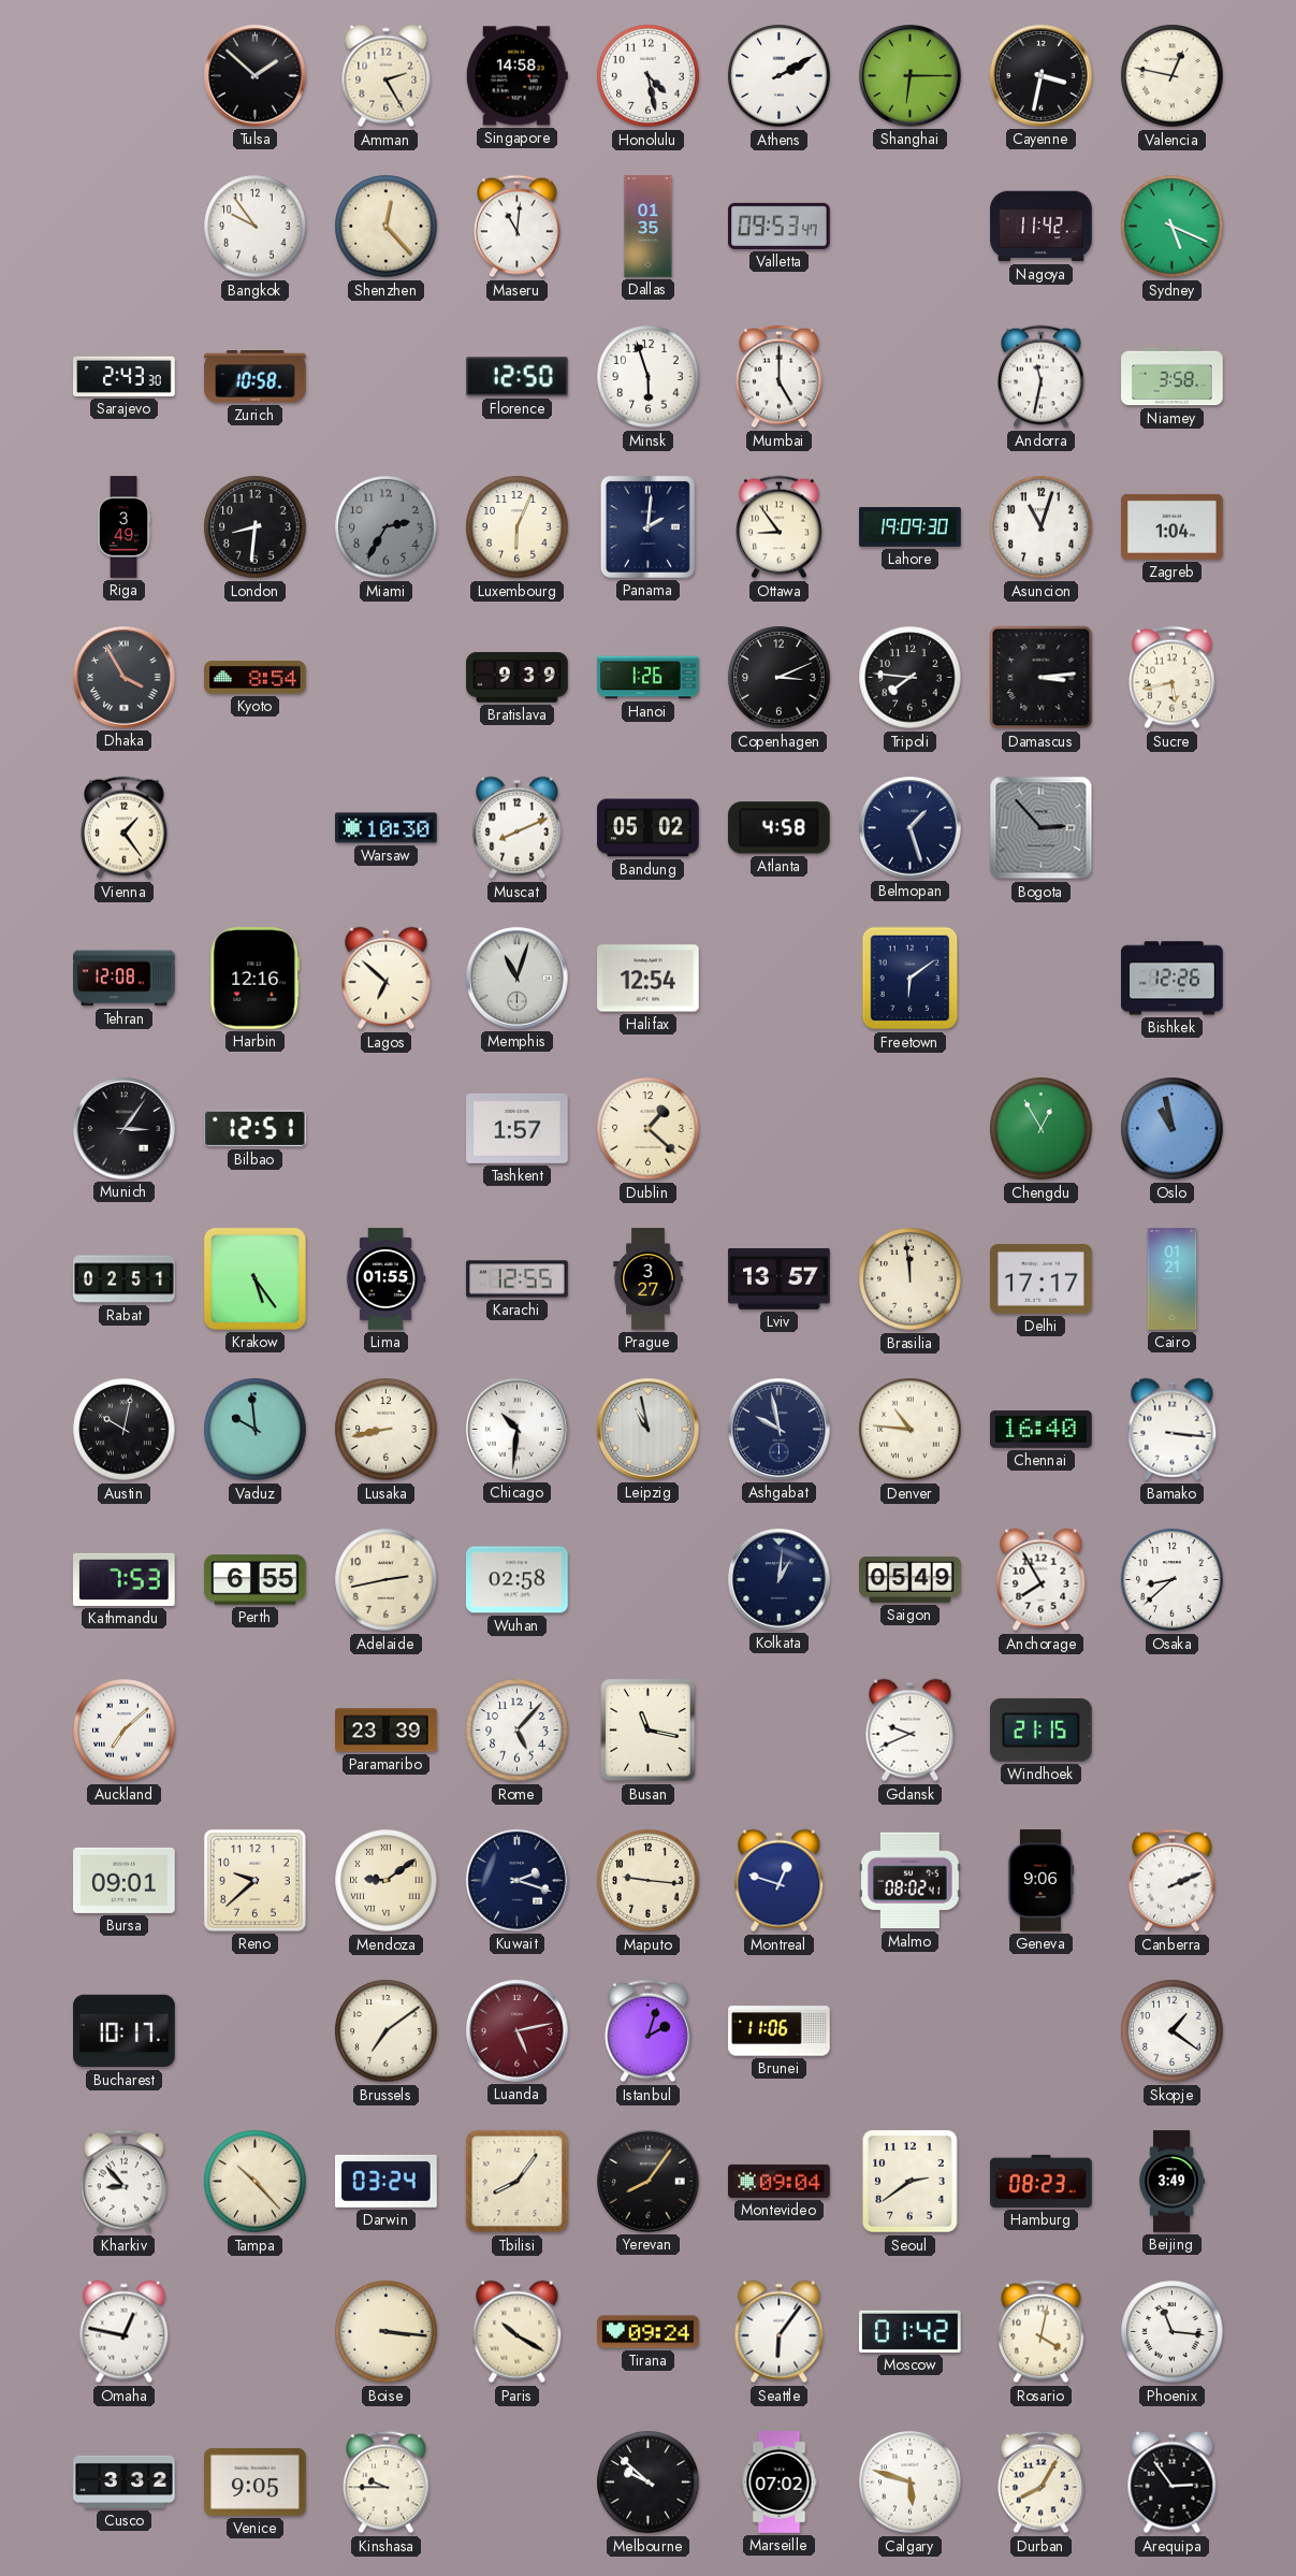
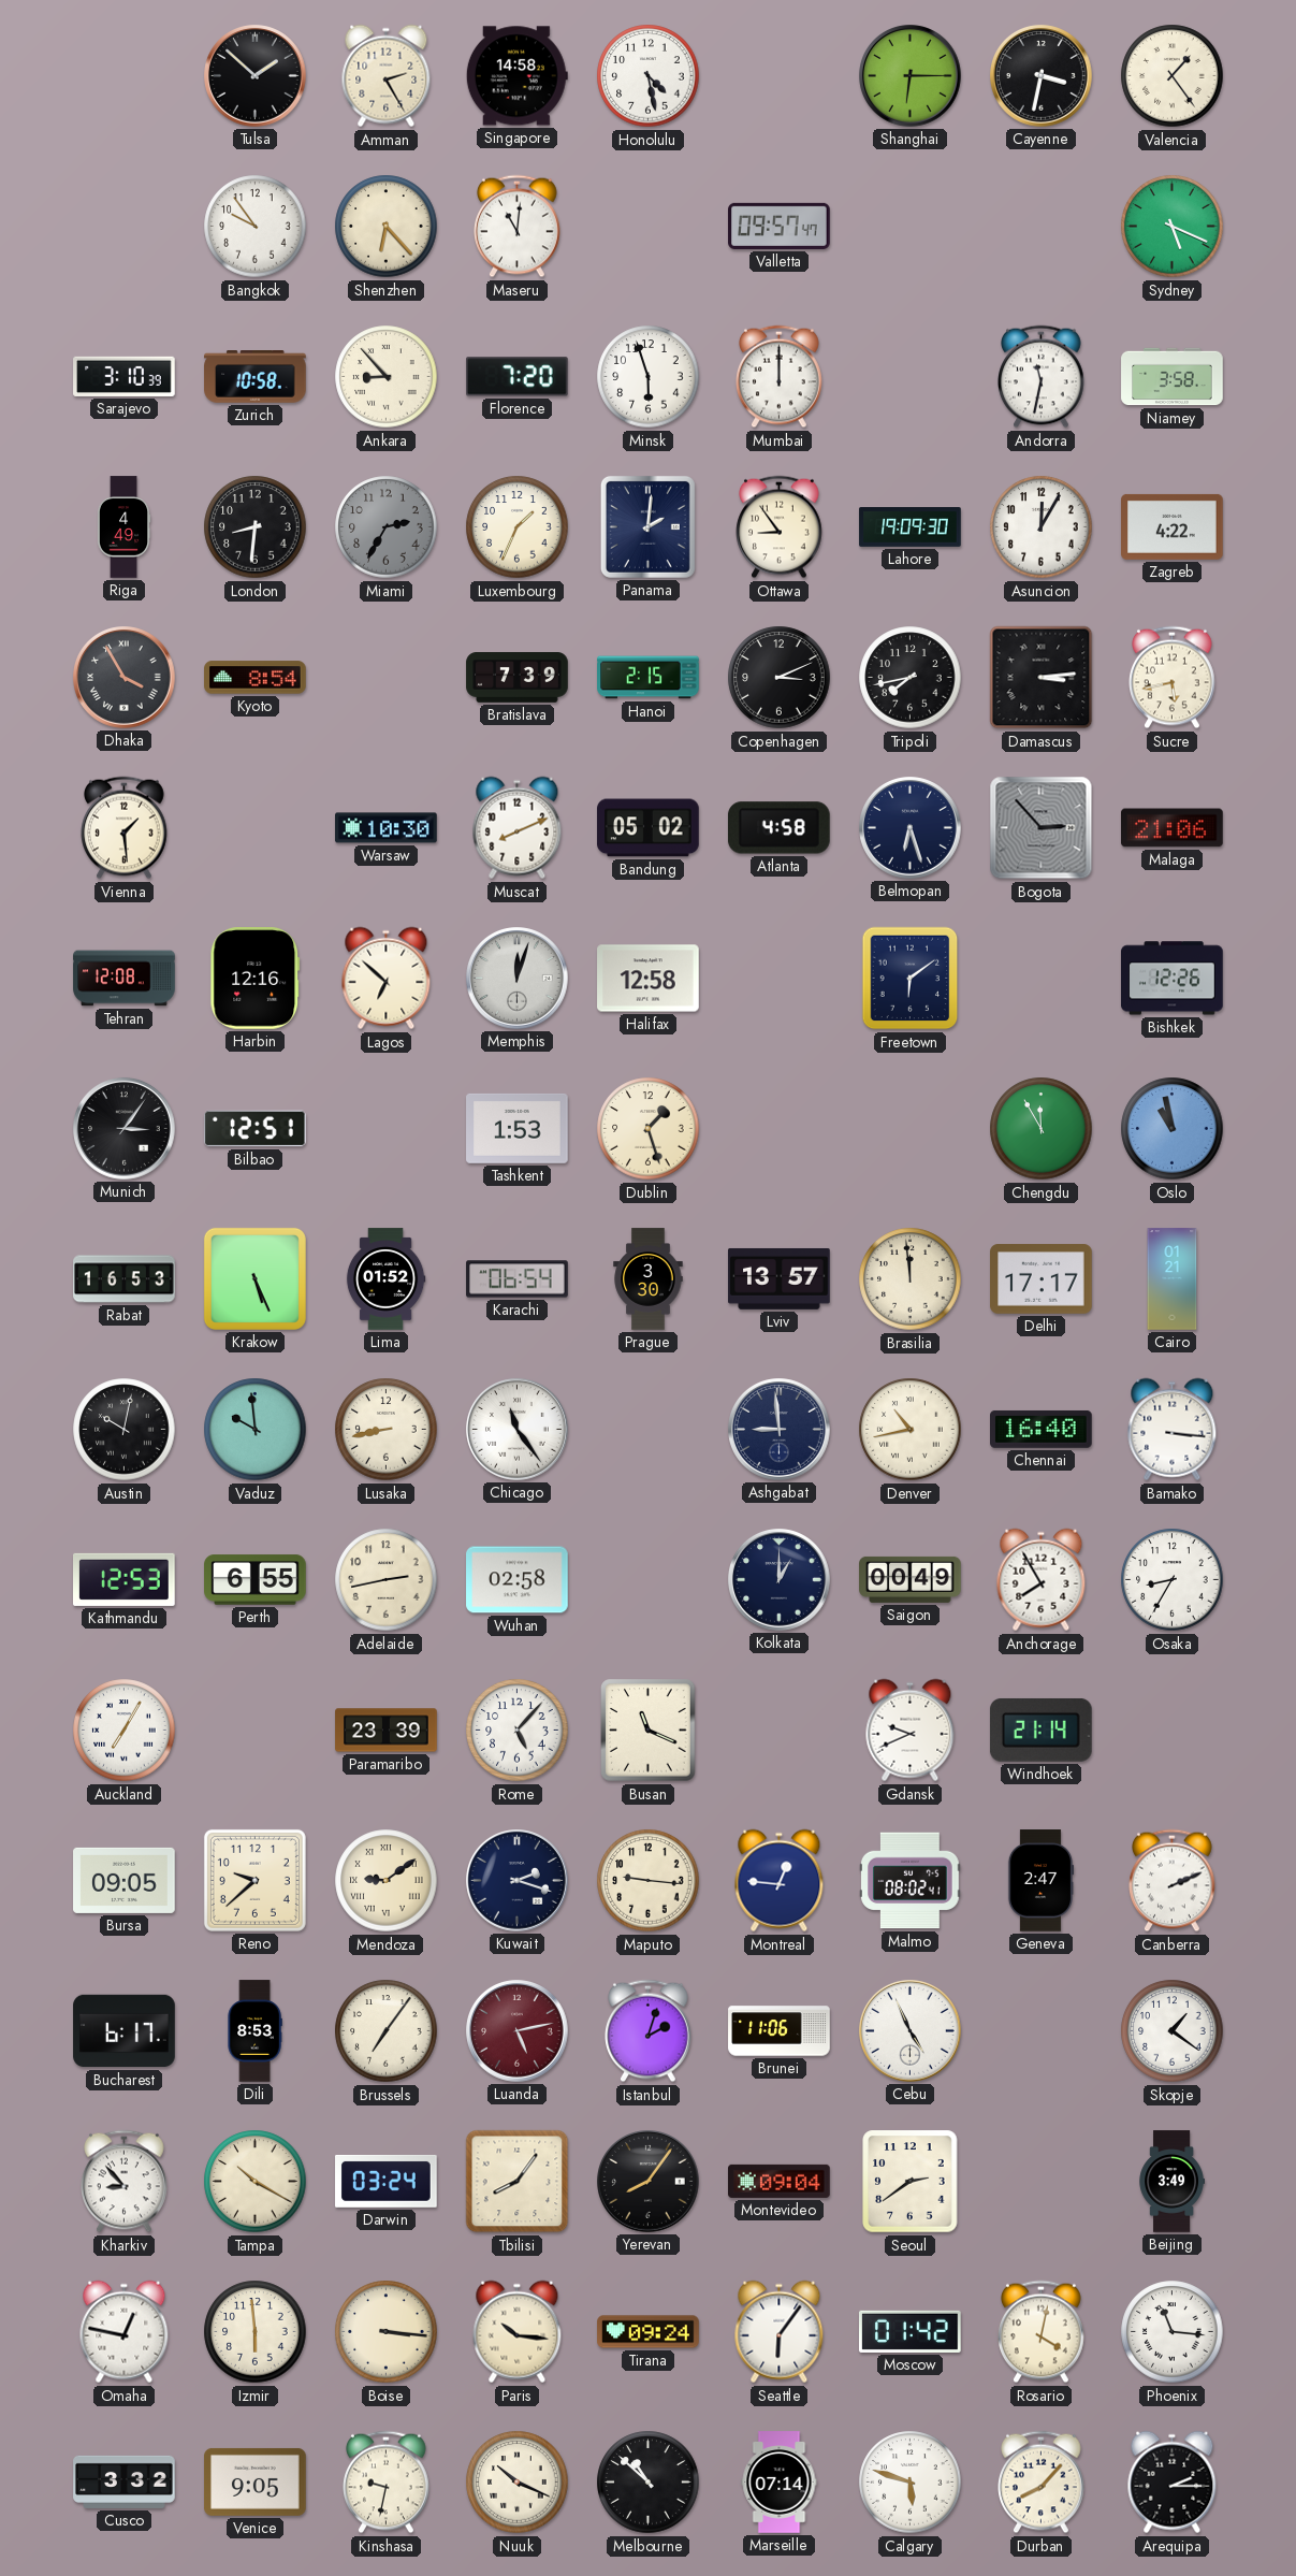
Athens: 2:10 -> none (780, 76)
Valencia: 12:47 -> 1:24 (1173, 76)
Shenzhen: 12:23 -> 6:23 (387, 227)
Dallas: 01:35 -> none (649, 227)
Valletta: 09:53 -> 09:57 (780, 226)
Nagoya: 11:42 -> none (1042, 227)
Sarajevo: 2:43 -> 3:10 (125, 376)
Ankara: none -> 8:53 (387, 377)
Florence: 12:50 -> 7:20 (518, 377)
Mumbai: 5:00 -> 12:00 (780, 377)
Riga: 3:49 -> 4:49 (123, 527)
Luxembourg: 6:04 -> 1:34 (518, 527)
Asuncion: 11:03 -> 12:05 (1042, 527)
Zagreb: 1:04 -> 4:22 (1173, 526)
Bratislava: 9:39 -> 7:39 (518, 678)
Hanoi: 1:26 -> 2:15 (649, 678)
Tripoli: 7:46 -> 7:43 (911, 678)
Vienna: 1:24 -> 1:29 (125, 828)
Belmopan: 1:27 -> 6:27 (911, 828)
Malaga: none -> 21:06 (1173, 828)
Memphis: 11:03 -> 12:03 (518, 979)
Halifax: 12:54 -> 12:58 (649, 979)
Tashkent: 1:57 -> 1:53 (518, 1128)
Dublin: 1:22 -> 1:27 (649, 1129)
Chengdu: 12:55 -> 11:55 (1042, 1129)
Rabat: 02:51 -> 16:53 (125, 1279)
Krakow: 5:24 -> 5:26 (254, 1278)
Lima: 01:55 -> 01:52 (385, 1279)
Karachi: 12:55 -> 06:54 (518, 1279)
Prague: 3:27 -> 3:30 (649, 1279)
Chicago: 10:31 -> 11:24 (518, 1430)
Leipzig: 10:58 -> none (649, 1430)
Ashgabat: 9:58 -> 8:59 (780, 1430)
Denver: 10:46 -> 10:43 (911, 1430)
Kathmandu: 7:53 -> 12:53 (125, 1579)
Kolkata: 1:01 -> 1:00 (780, 1580)
Saigon: 05:49 -> 00:49 (911, 1579)
Osaka: 8:38 -> 8:35 (1173, 1580)
Auckland: 7:08 -> 7:05 (125, 1731)
Busan: 11:17 -> 11:19 (649, 1731)
Windhoek: 21:15 -> 21:14 (1042, 1730)
Bursa: 09:01 -> 09:05 (125, 1880)
Montreal: 12:48 -> 12:46 (780, 1881)
Geneva: 9:06 -> 2:47 (1040, 1881)
Bucharest: 10:17 -> 6:17 (125, 2031)
Dili: none -> 8:53 (254, 2031)
Brussels: 7:09 -> 7:06 (387, 2031)
Cebu: none -> 4:56 (911, 2031)
Tampa: 10:23 -> 10:20 (256, 2182)
Hamburg: 08:23 -> none (1042, 2181)
Izmir: none -> 5:59 (256, 2332)
Paris: 10:20 -> 10:16 (518, 2332)
Kinshasa: 9:45 -> 9:32 (387, 2483)
Nuuk: none -> 10:19 (518, 2483)
Melbourne: 9:52 -> 10:52 (649, 2483)
Marseille: 07:02 -> 07:14 (780, 2483)
Durban: 8:05 -> 8:07 (1042, 2483)
Arequipa: 2:54 -> 2:15 (1173, 2483)
